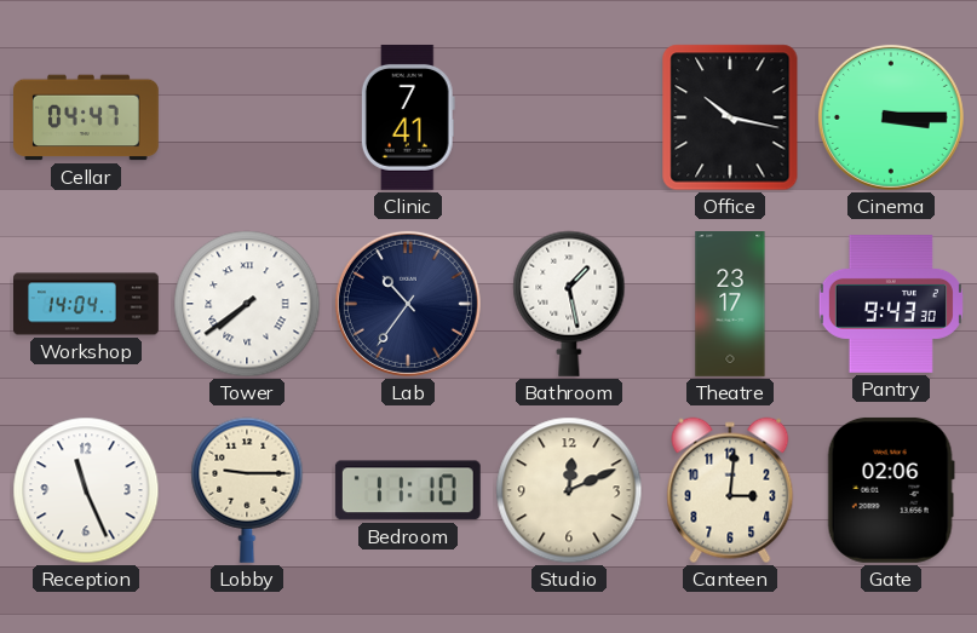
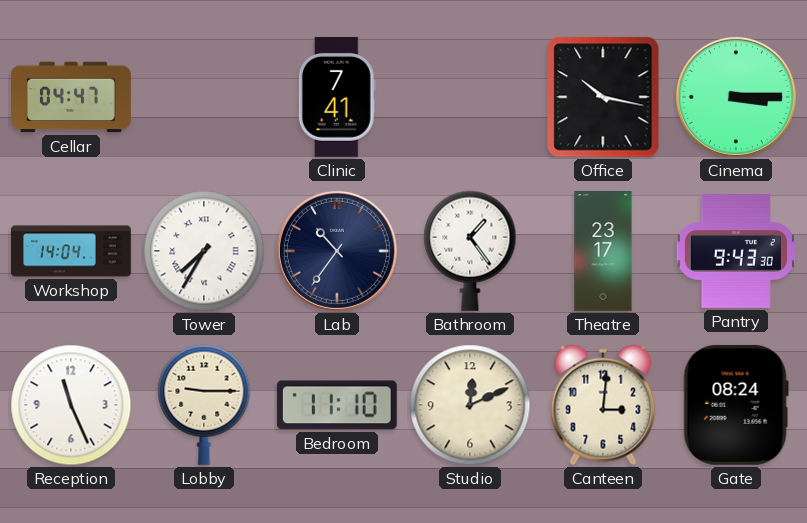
Tower: 7:39 -> 7:35 (204, 251)
Bathroom: 1:28 -> 1:24 (470, 251)
Gate: 02:06 -> 08:24 (736, 405)
